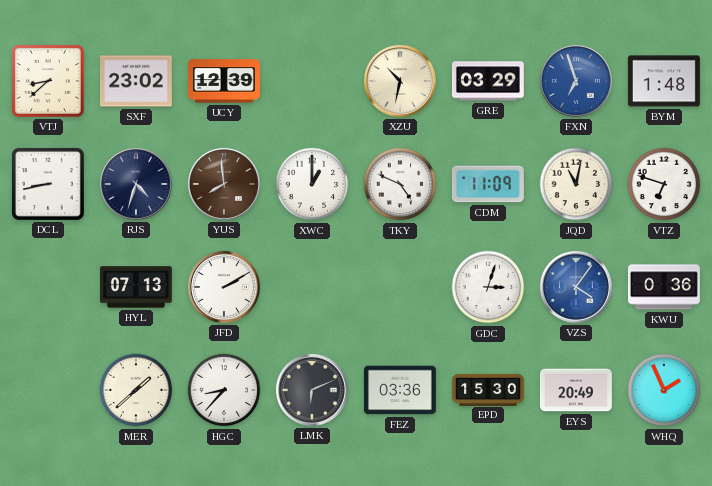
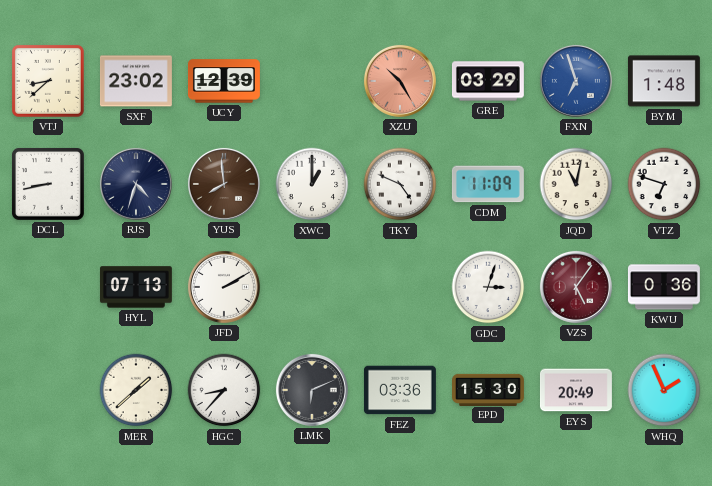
XZU: 10:32 -> 10:25 (400, 81)
XZU dial: cream -> salmon (400, 81)
VZS: 4:06 -> 5:06 (576, 287)
VZS dial: blue -> burgundy (576, 287)
